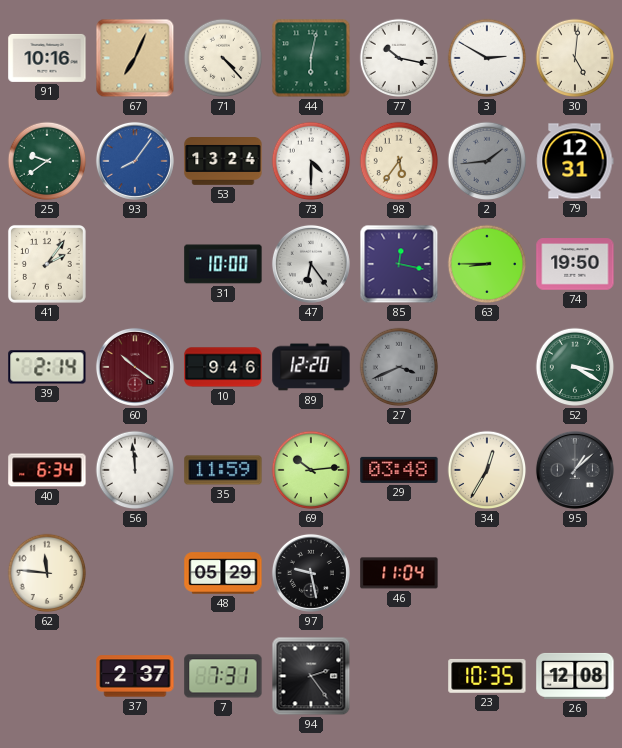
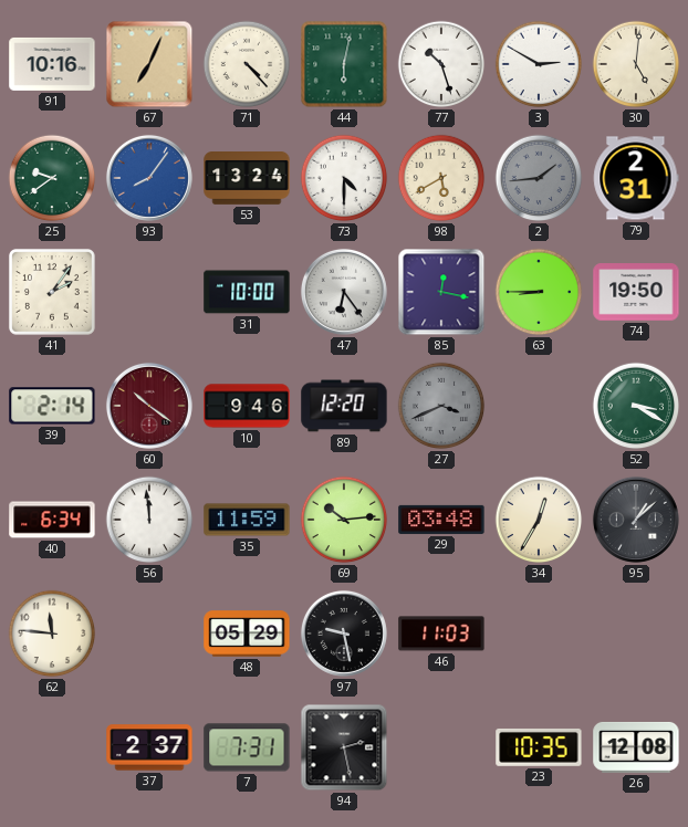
77: 10:17 -> 10:27 (441, 64)
98: 5:36 -> 5:40 (441, 178)
79: 12:31 -> 2:31 (636, 178)
46: 11:04 -> 11:03 (441, 634)
94: 2:24 -> 2:28 (344, 747)
